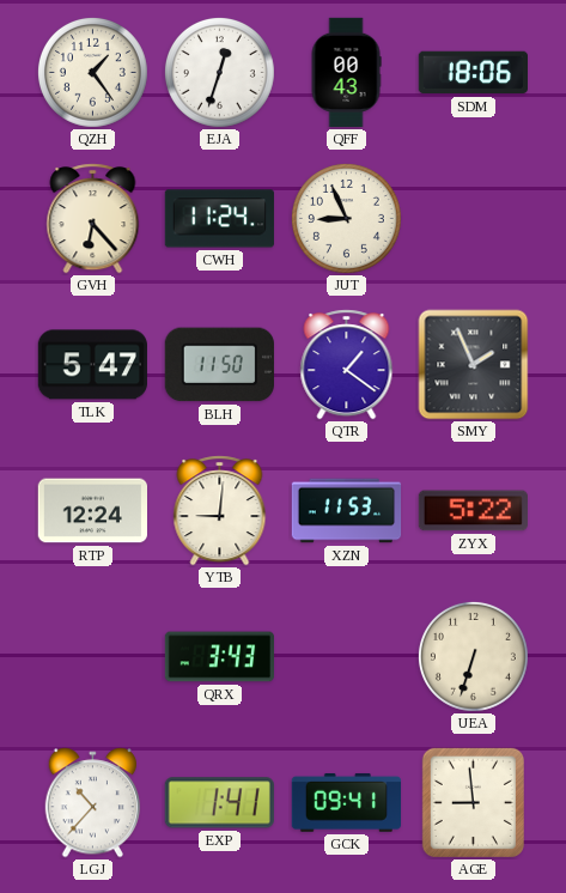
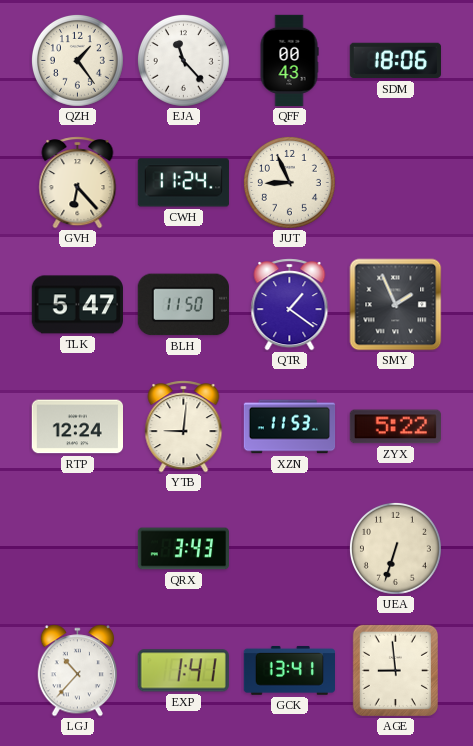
EJA: 12:33 -> 11:23 (183, 60)
GCK: 09:41 -> 13:41 (289, 670)
